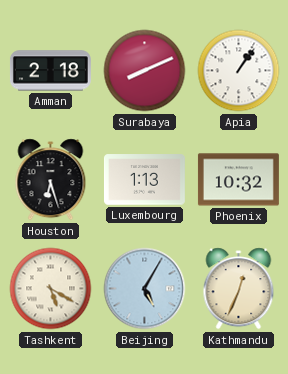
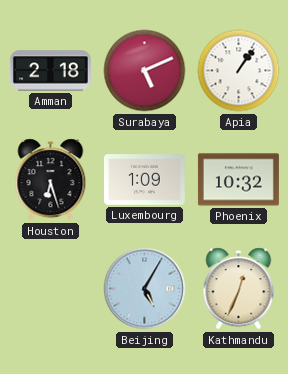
Surabaya: 8:11 -> 5:11 (145, 71)
Luxembourg: 1:13 -> 1:09 (144, 180)
Tashkent: 5:20 -> none (51, 289)
